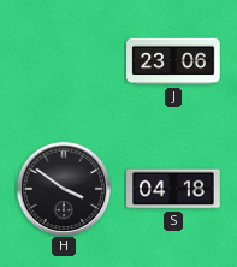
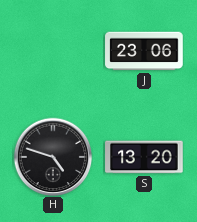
H: 3:51 -> 4:48 (53, 157)
S: 04:18 -> 13:20 (144, 157)
